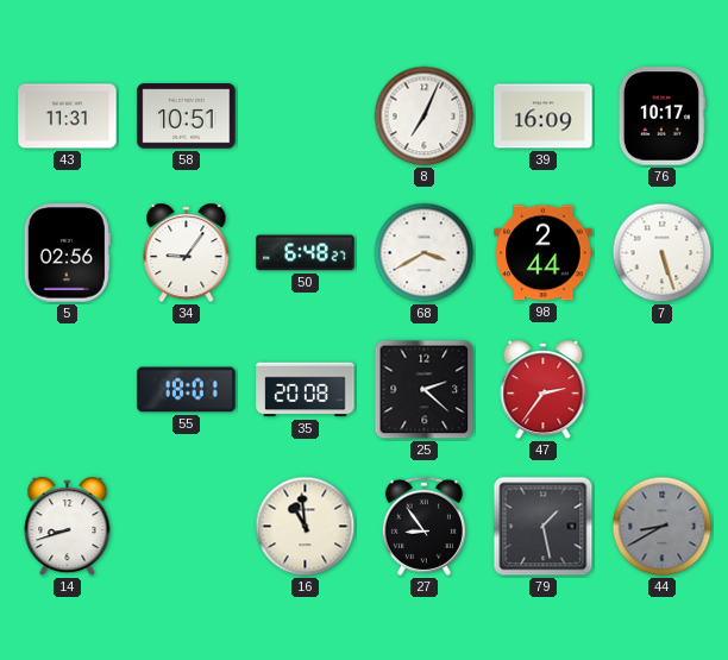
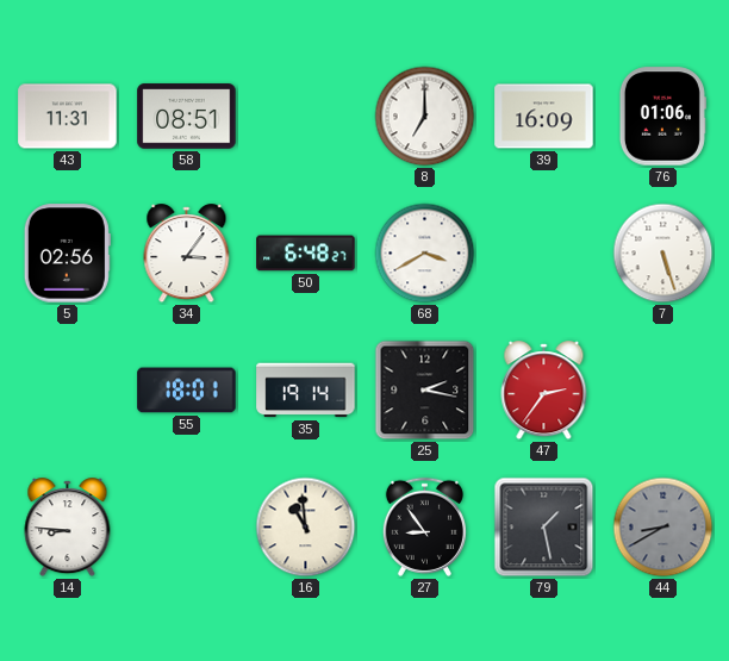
58: 10:51 -> 08:51 (187, 117)
8: 7:04 -> 7:00 (425, 117)
76: 10:17 -> 01:06 (662, 117)
34: 9:06 -> 3:06 (187, 254)
98: 2:44 -> none (544, 253)
35: 20:08 -> 19:14 (306, 391)
25: 2:22 -> 2:17 (425, 391)
14: 8:42 -> 8:46 (68, 528)
